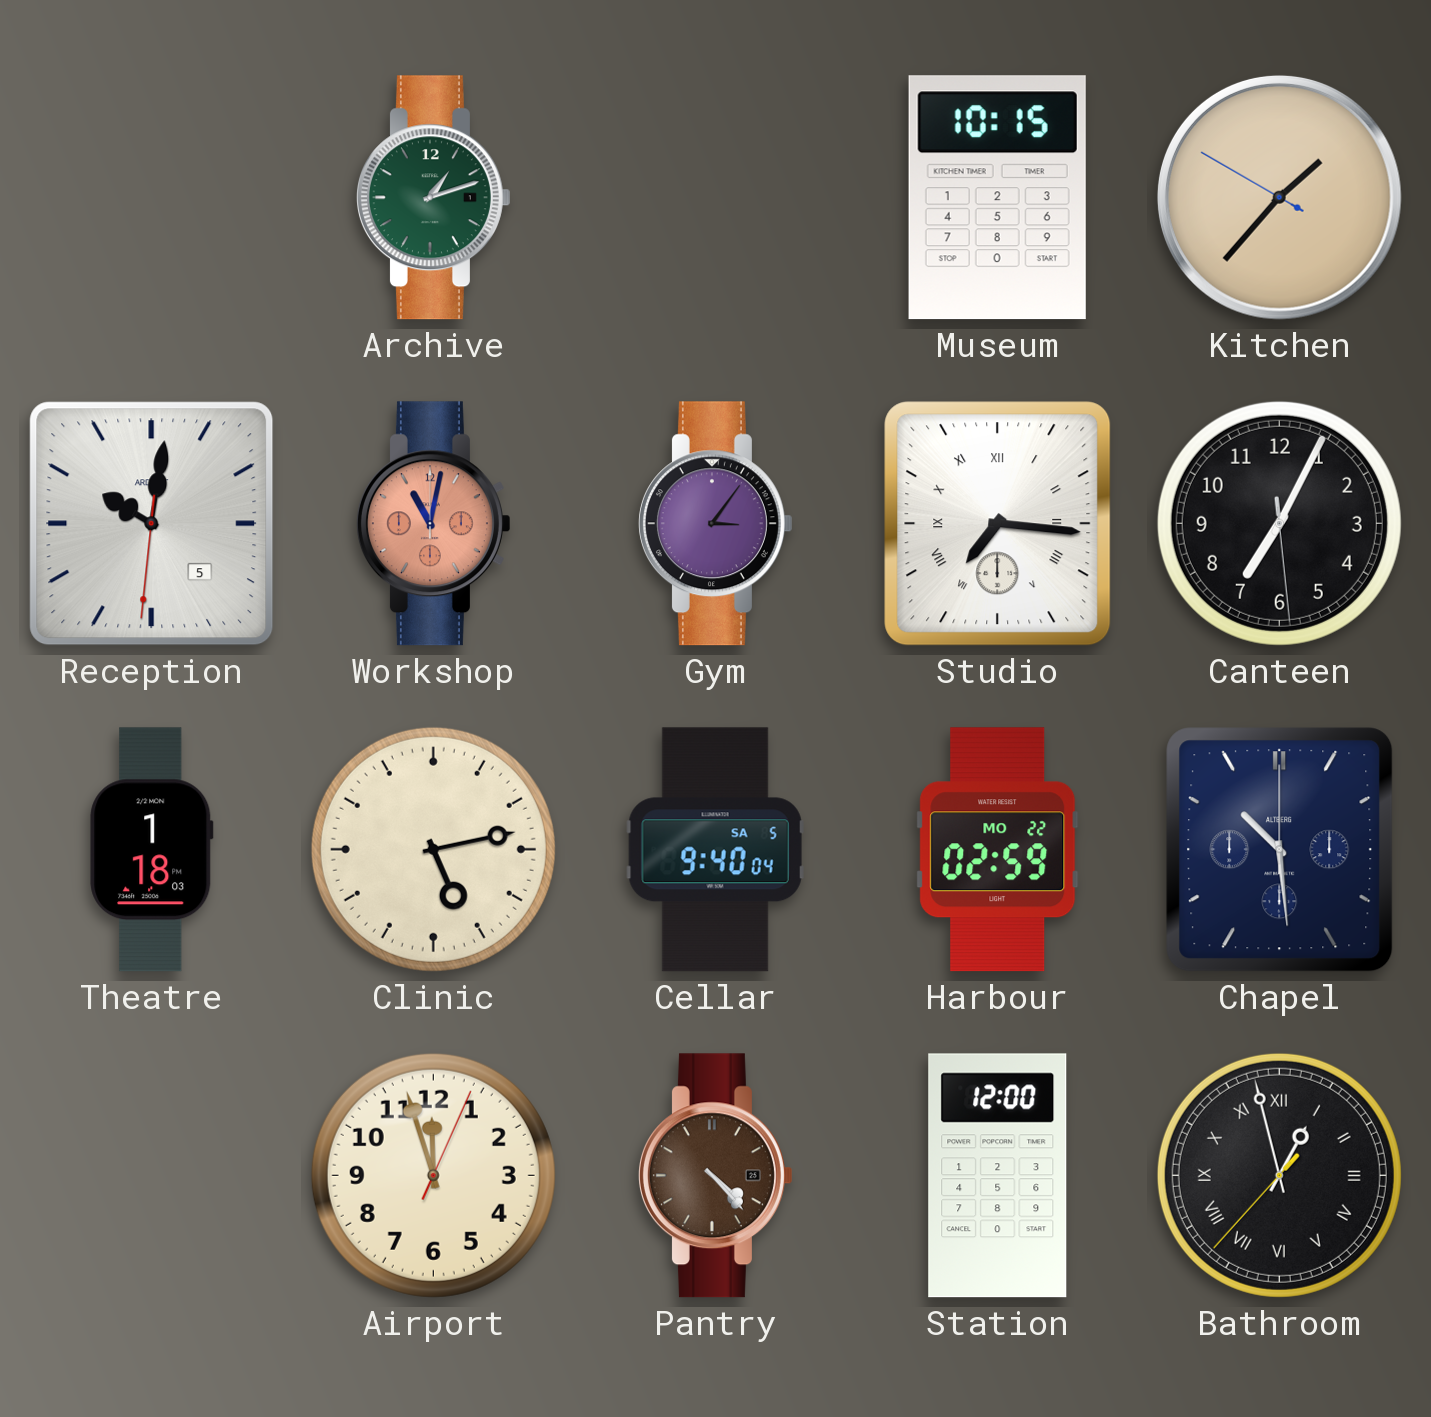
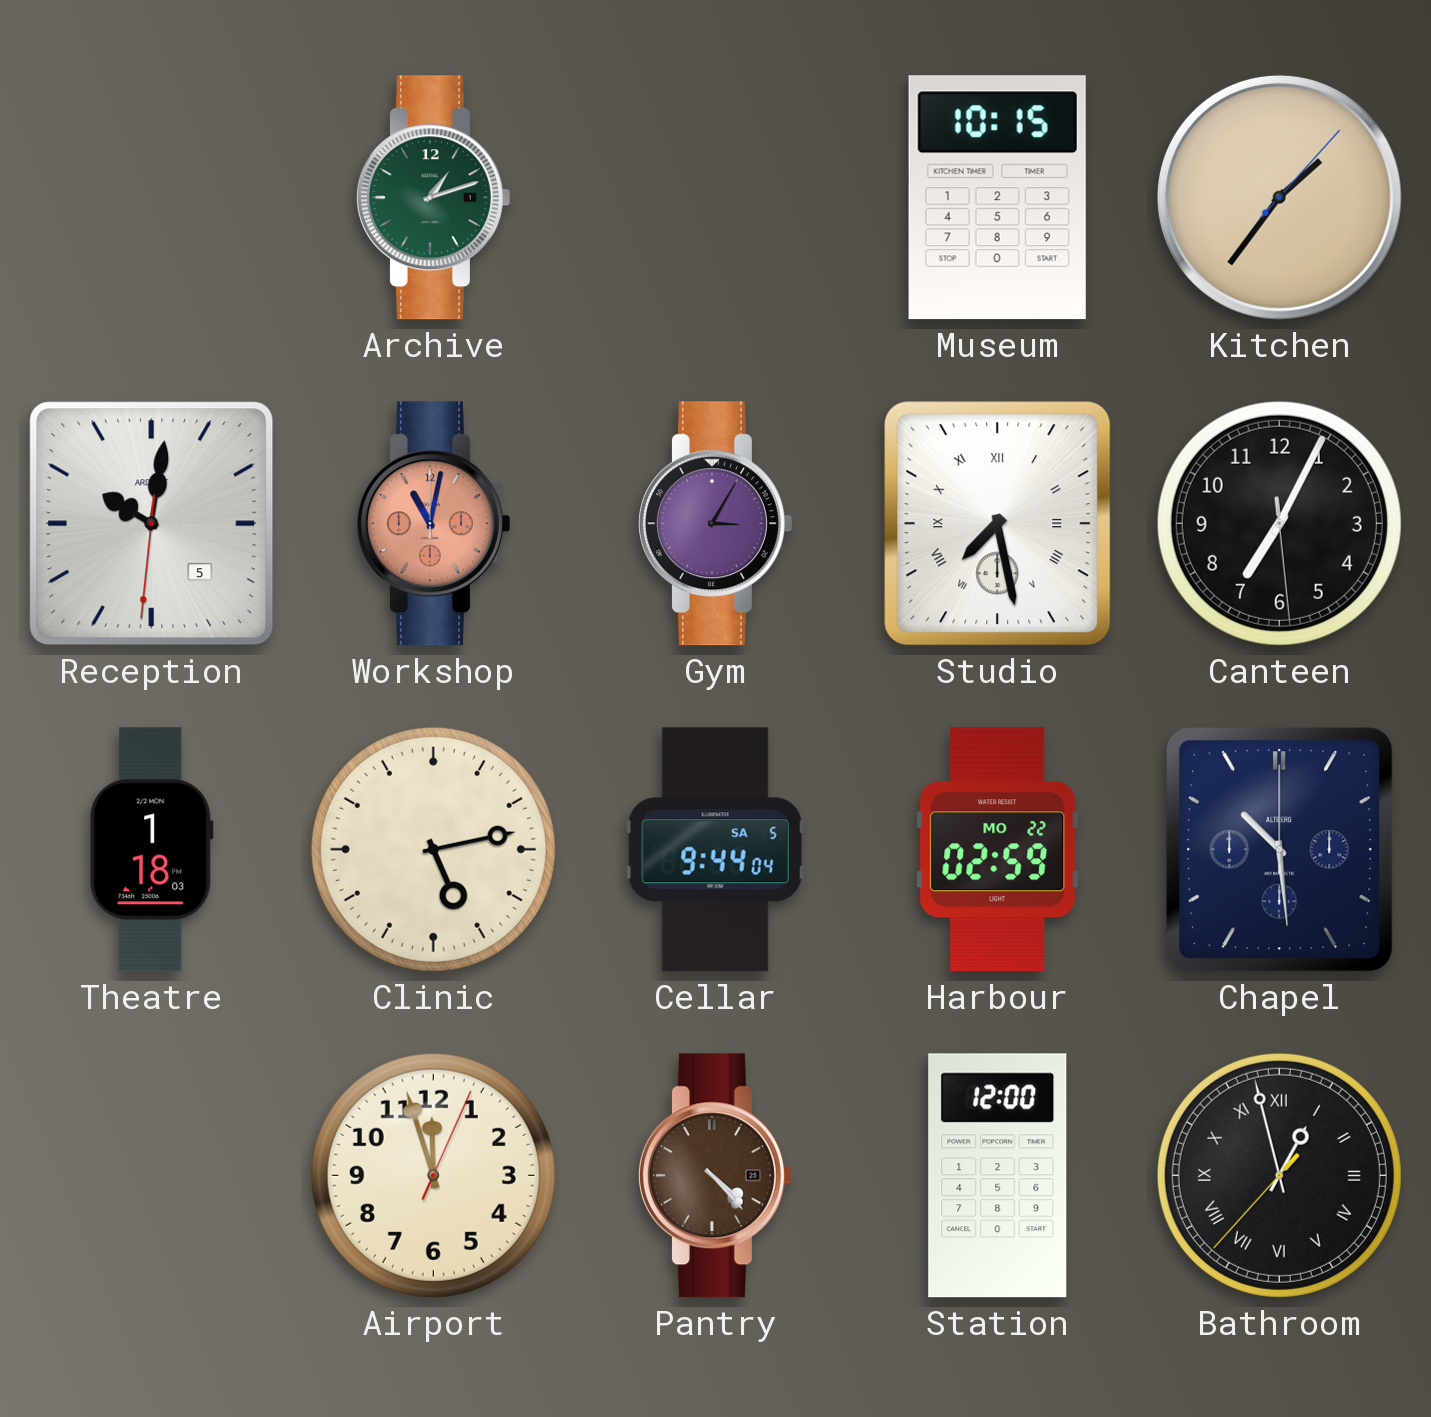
Kitchen: 1:36:50 -> 1:36:07 (1279, 197)
Gym: 3:06 -> 3:05 (715, 524)
Studio: 7:16 -> 7:28 (998, 524)
Cellar: 9:40 -> 9:44 (715, 850)
